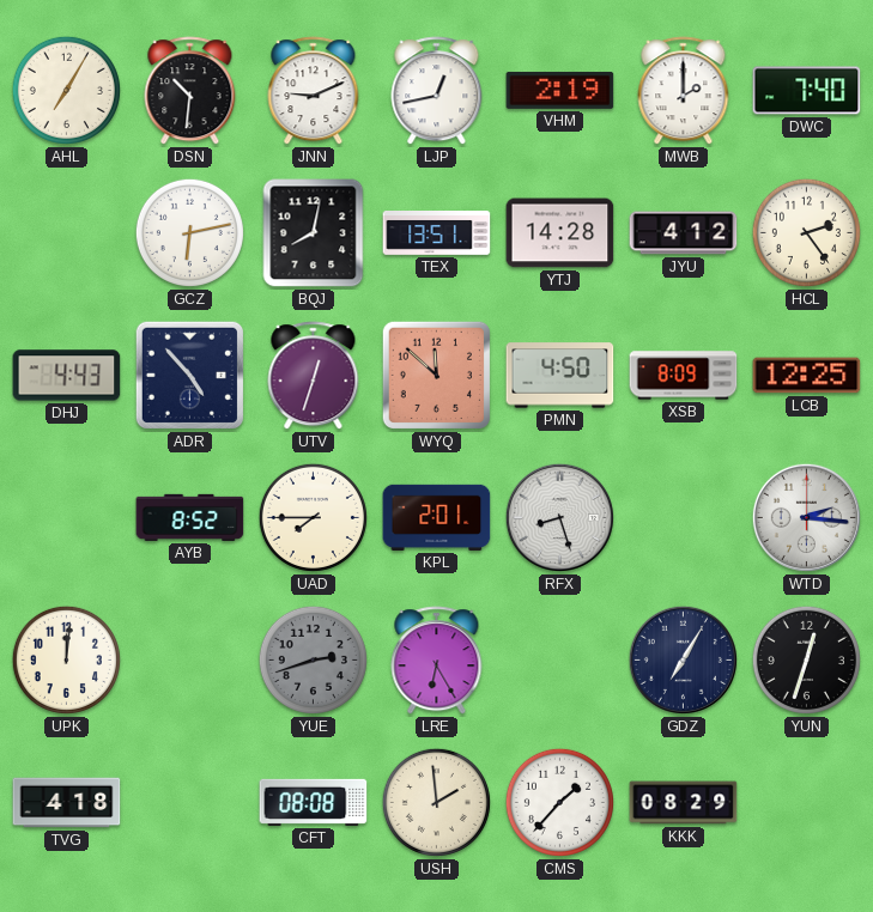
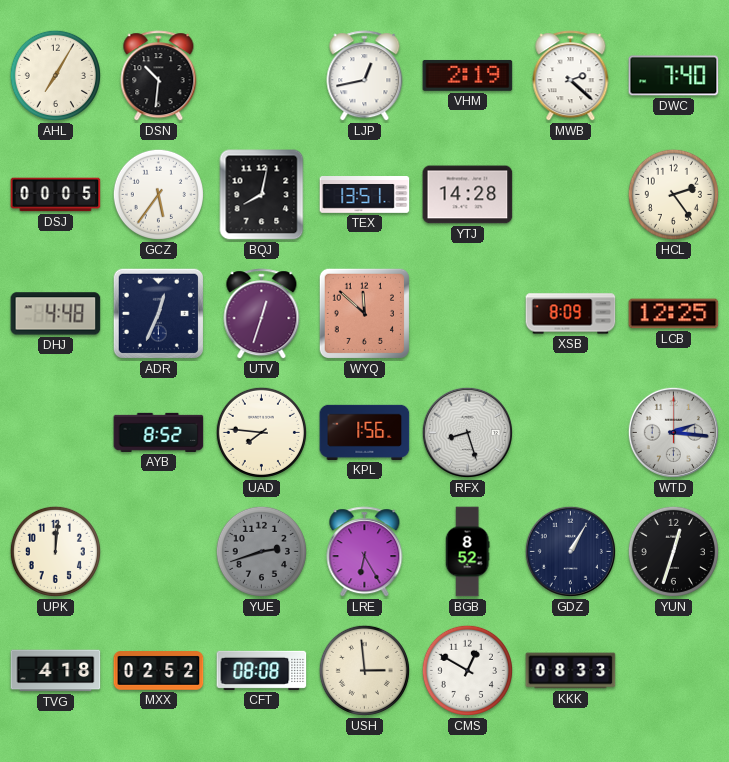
JNN: 9:11 -> none (314, 91)
MWB: 2:00 -> 2:22 (571, 76)
DSJ: none -> 00:05 (56, 195)
GCZ: 6:13 -> 5:36 (158, 194)
JYU: 4:12 -> none (684, 233)
DHJ: 4:43 -> 4:48 (56, 314)
ADR: 4:53 -> 12:34 (158, 313)
PMN: 4:50 -> none (560, 376)
UAD: 7:45 -> 7:46 (261, 432)
KPL: 2:01 -> 1:56 (365, 432)
BGB: none -> 8:52 (467, 552)
GDZ: 7:05 -> 1:05 (570, 551)
MXX: none -> 02:52 (159, 671)
USH: 1:59 -> 2:59 (364, 670)
CMS: 1:37 -> 12:50 (467, 670)
KKK: 08:29 -> 08:33 (571, 671)
